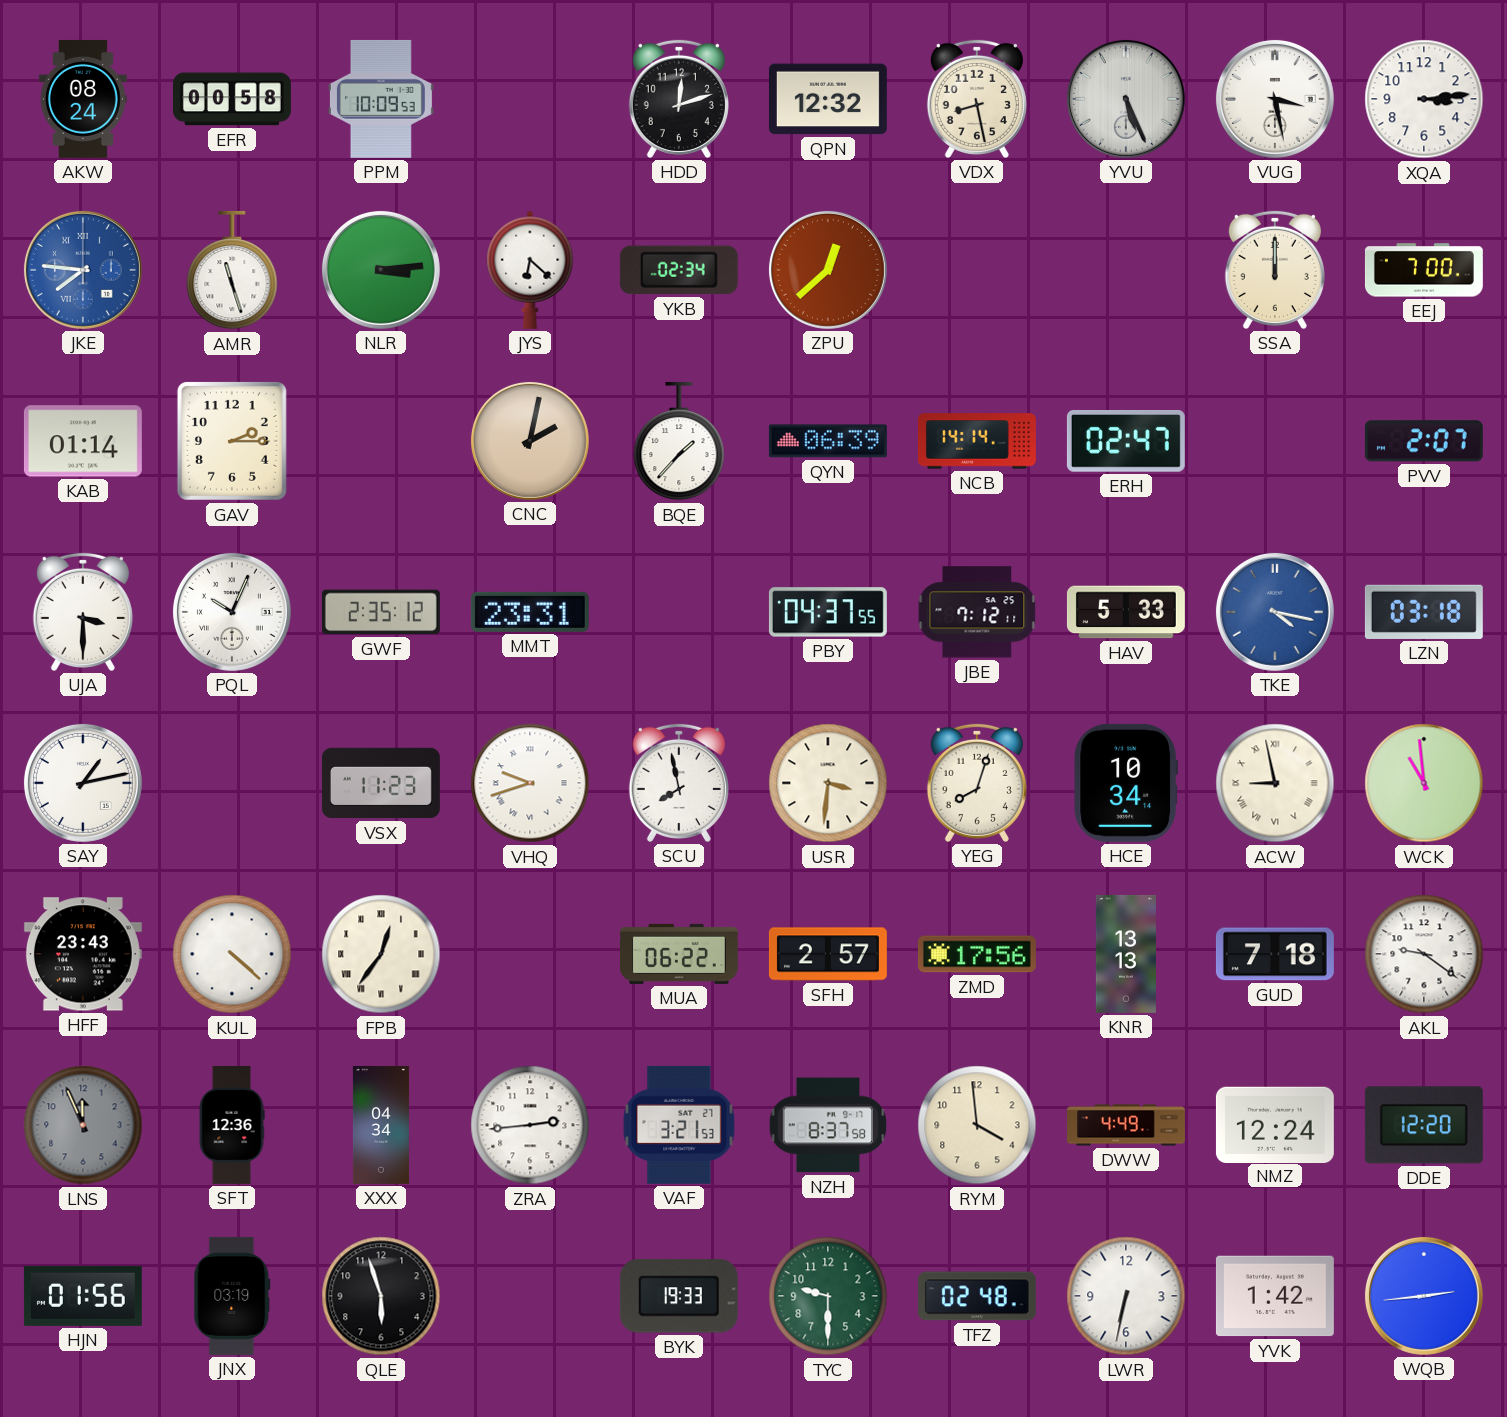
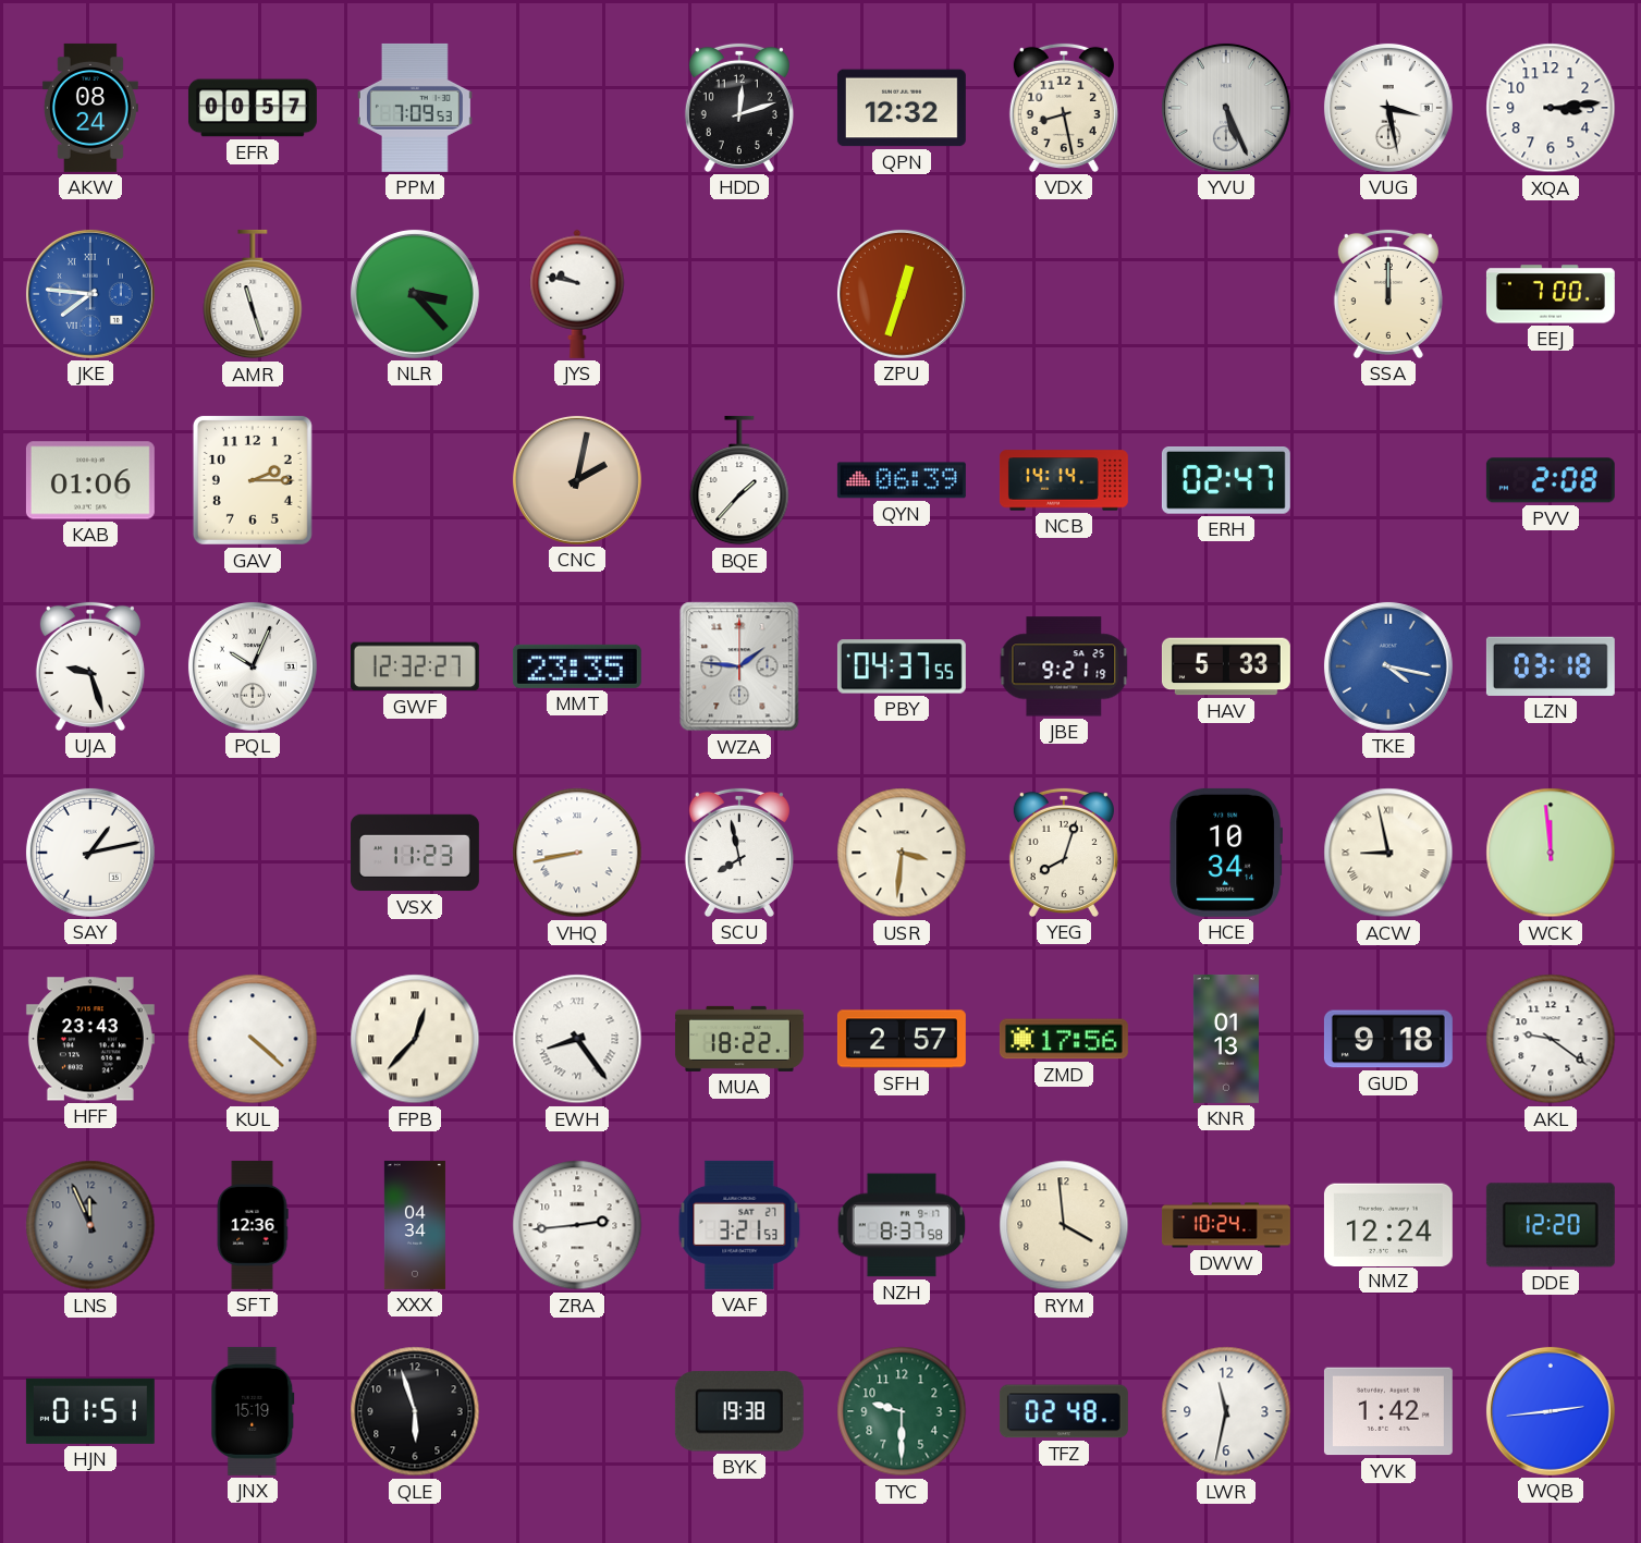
EFR: 00:58 -> 00:57 (253, 108)
PPM: 10:09 -> 7:09 (415, 108)
NLR: 3:14 -> 3:23 (415, 294)
JYS: 6:22 -> 9:47 (577, 294)
YKB: 02:34 -> none (679, 270)
ZPU: 12:38 -> 12:33 (902, 294)
KAB: 01:14 -> 01:06 (90, 480)
PVV: 2:07 -> 2:08 (1551, 480)
UJA: 3:30 -> 9:27 (90, 666)
GWF: 2:35 -> 12:32 (415, 666)
MMT: 23:31 -> 23:35 (577, 666)
WZA: none -> 1:46 (739, 666)
JBE: 7:12 -> 9:21 (1064, 666)
VHQ: 9:42 -> 8:43 (577, 853)
WCK: 10:59 -> 11:59 (1551, 853)
FPB: 12:36 -> 12:37 (415, 1039)
EWH: none -> 8:24 (577, 1039)
MUA: 06:22 -> 18:22 (739, 1039)
KNR: 13:13 -> 01:13 (1226, 1039)
GUD: 7:18 -> 9:18 (1388, 1039)
DWW: 4:49 -> 10:24 (1226, 1225)
HJN: 01:56 -> 01:51 (90, 1411)
JNX: 03:19 -> 15:19 (253, 1411)
BYK: 19:33 -> 19:38 (739, 1411)
LWR: 6:32 -> 11:32 (1226, 1411)
